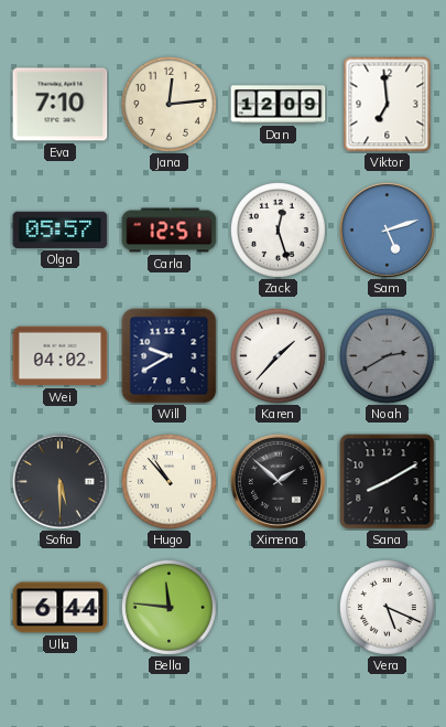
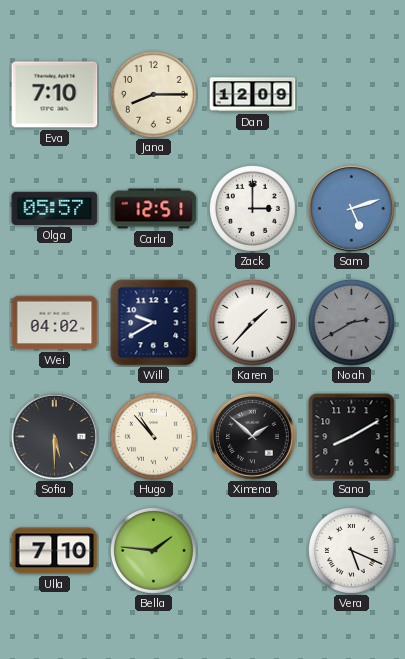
Jana: 12:14 -> 8:15 (153, 94)
Viktor: 6:59 -> none (388, 105)
Zack: 12:27 -> 3:00 (252, 208)
Ulla: 6:44 -> 7:10 (55, 551)
Bella: 11:46 -> 1:46 (153, 550)
